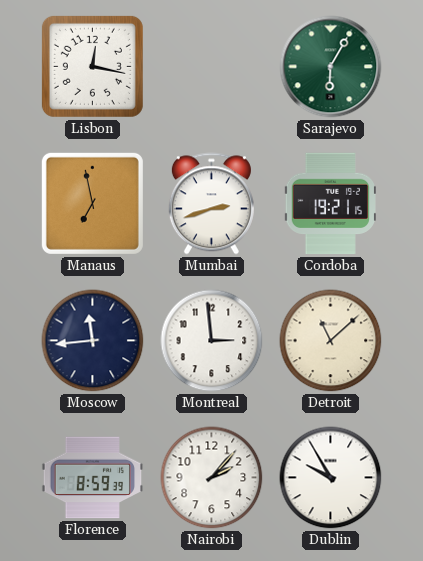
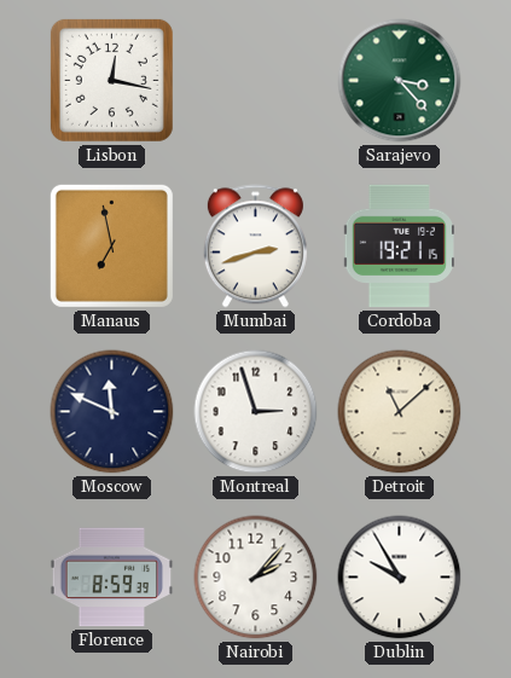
Sarajevo: 6:05 -> 3:23 (400, 81)
Moscow: 11:44 -> 11:49 (112, 412)
Montreal: 2:59 -> 2:57 (256, 412)
